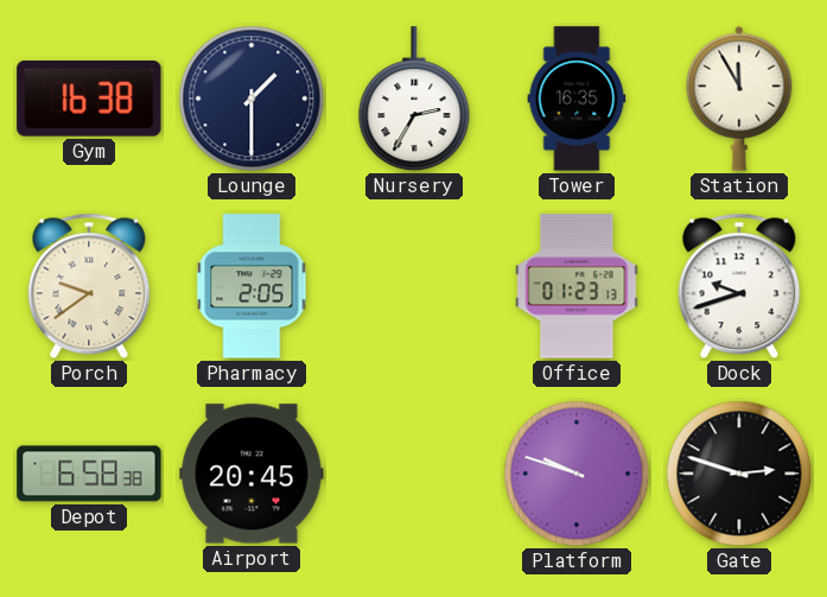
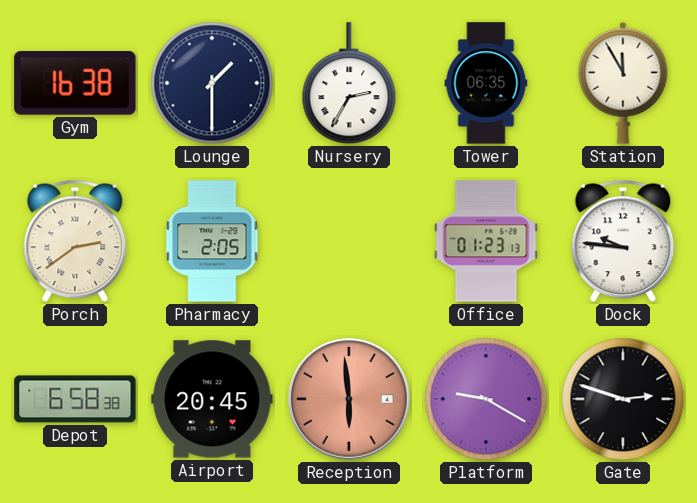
Tower: 16:35 -> 06:35 (486, 83)
Porch: 9:39 -> 2:39 (75, 241)
Dock: 9:42 -> 9:46 (623, 241)
Reception: none -> 5:59 (350, 400)
Platform: 9:48 -> 9:20 (486, 399)
